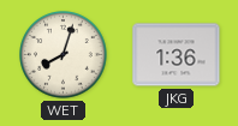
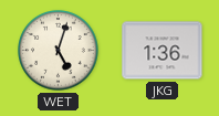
WET: 8:03 -> 5:03 (59, 51)
